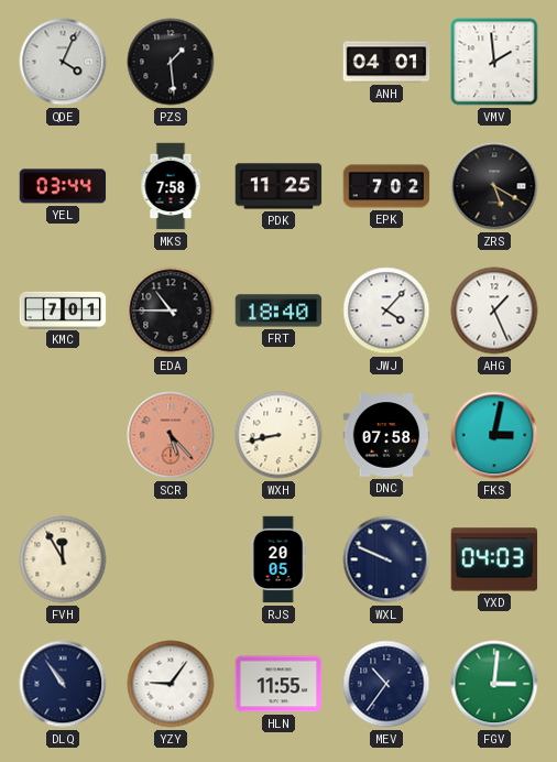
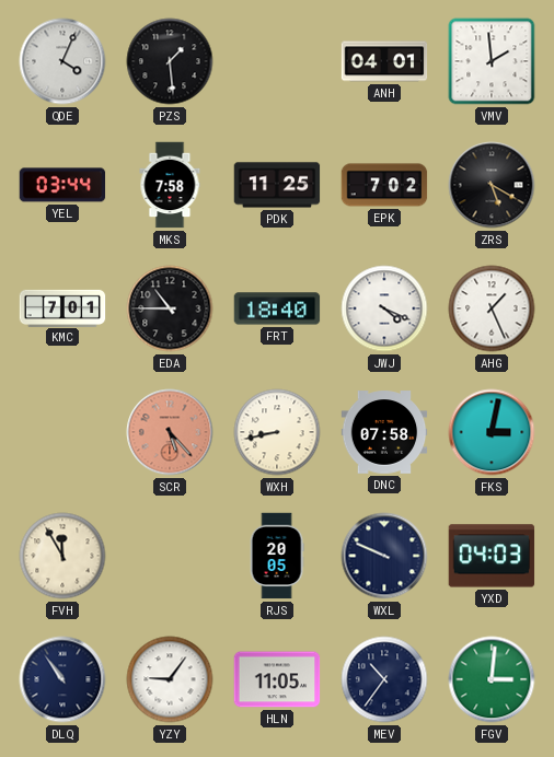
JWJ: 4:07 -> 4:19 (384, 308)
HLN: 11:55 -> 11:05 (277, 679)
